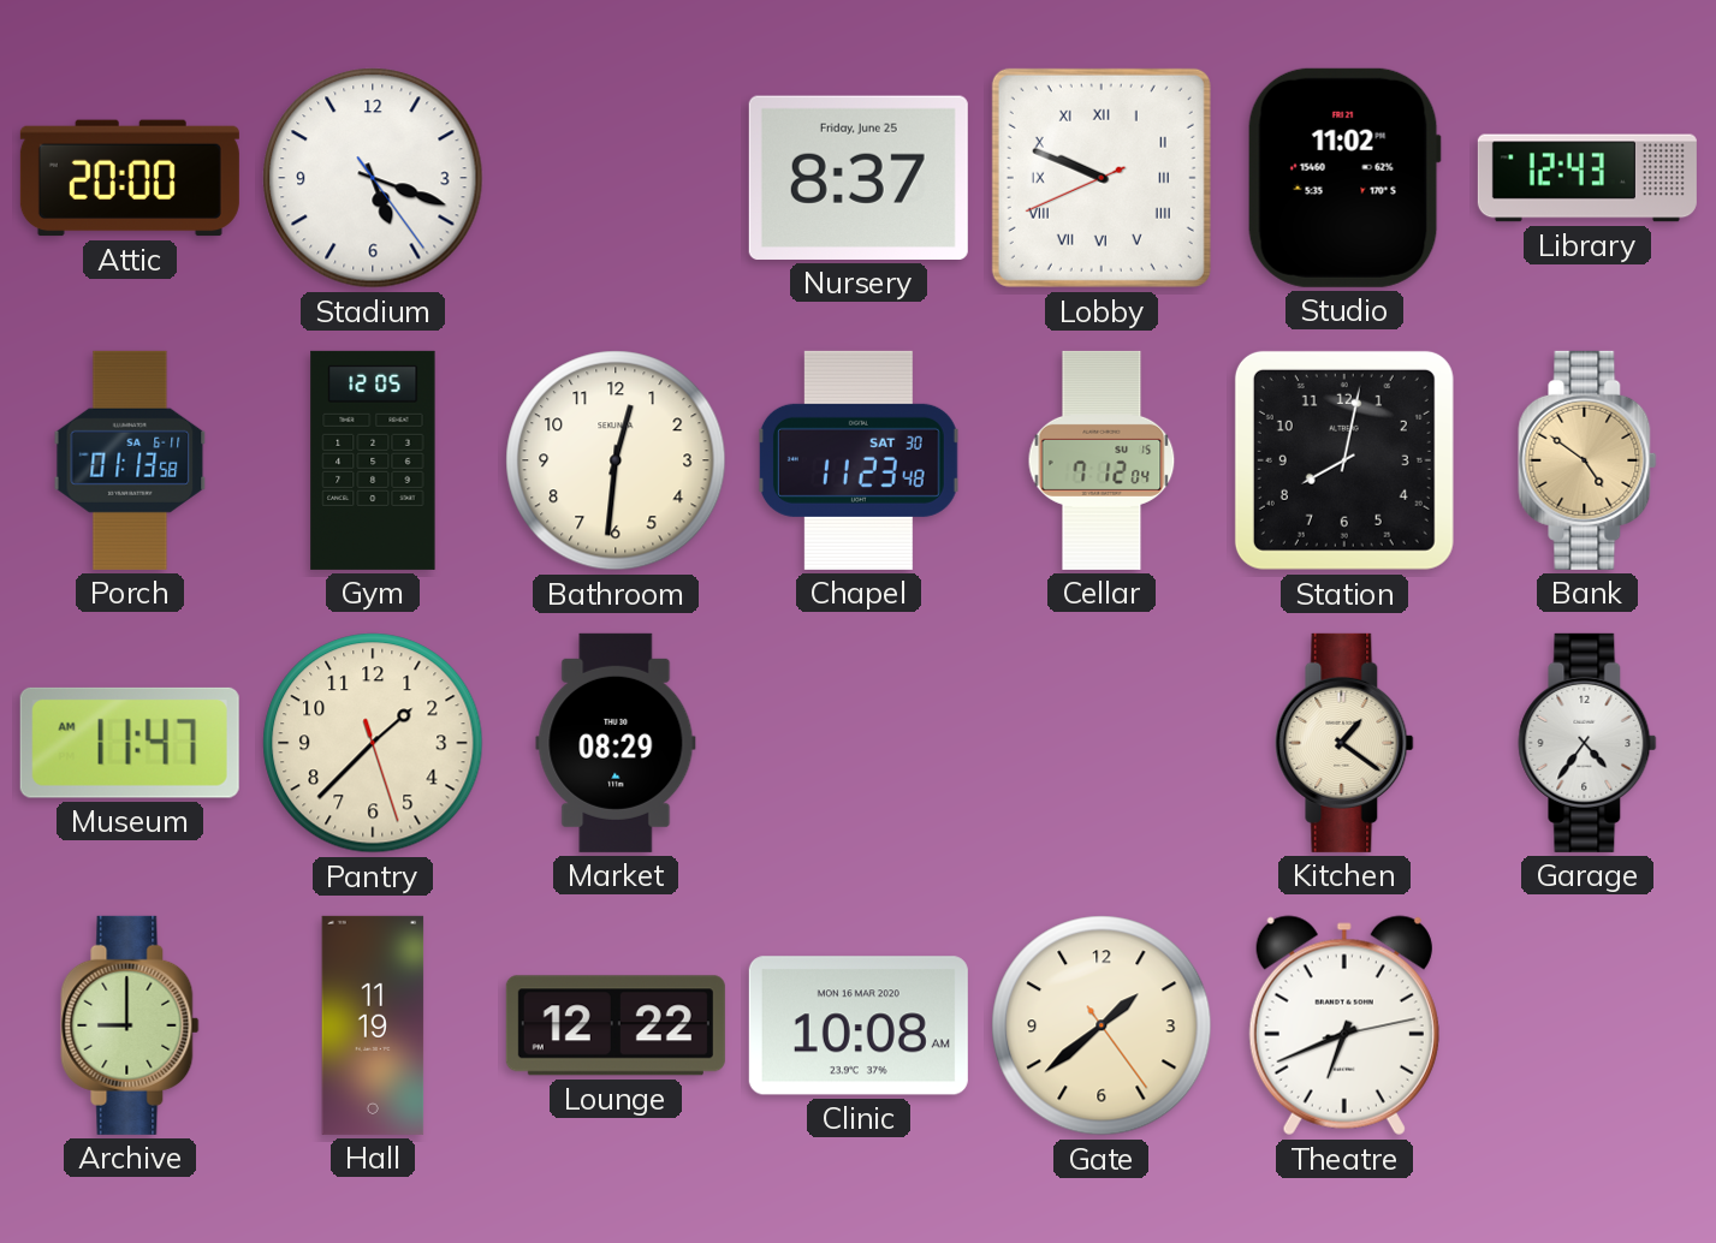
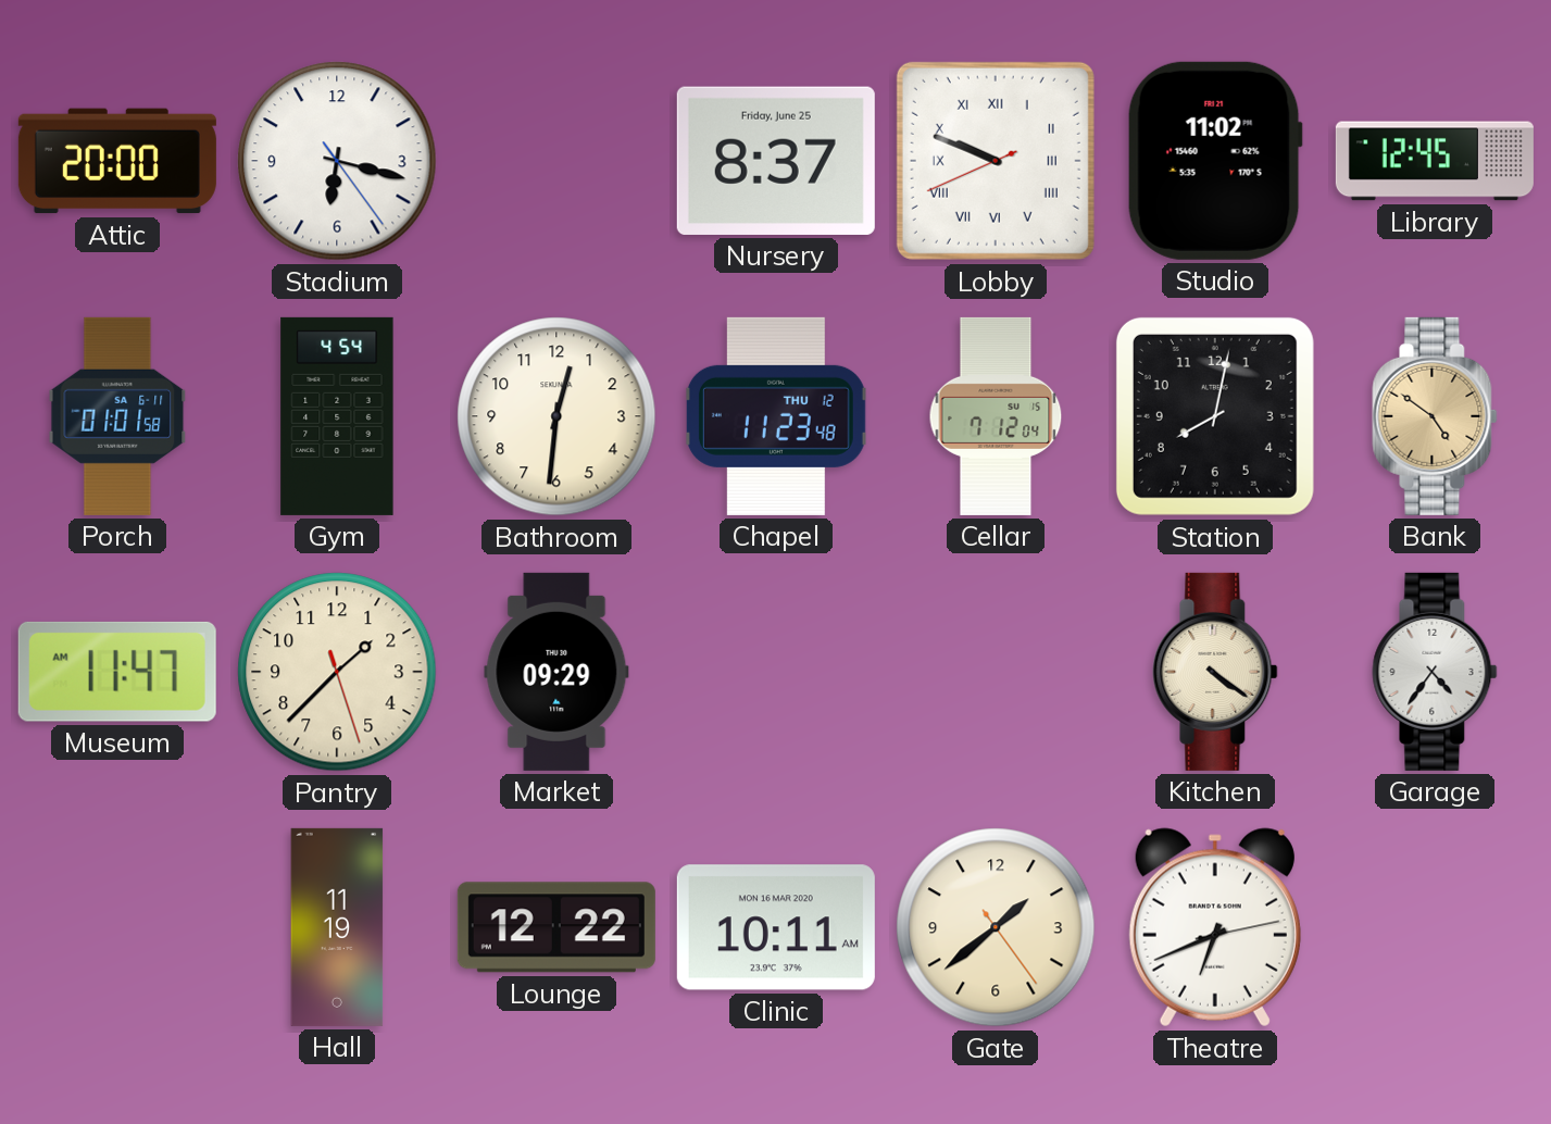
Stadium: 5:18 -> 6:17 (337, 161)
Library: 12:43 -> 12:45 (1435, 161)
Porch: 01:13 -> 01:01 (117, 416)
Gym: 12:05 -> 4:54 (337, 416)
Chapel date: SAT 30 -> THU 12 (776, 416)
Market: 08:29 -> 09:29 (556, 672)
Kitchen: 1:21 -> 4:21 (1215, 672)
Archive: 9:00 -> none (130, 1025)
Clinic: 10:08 -> 10:11 (776, 927)
